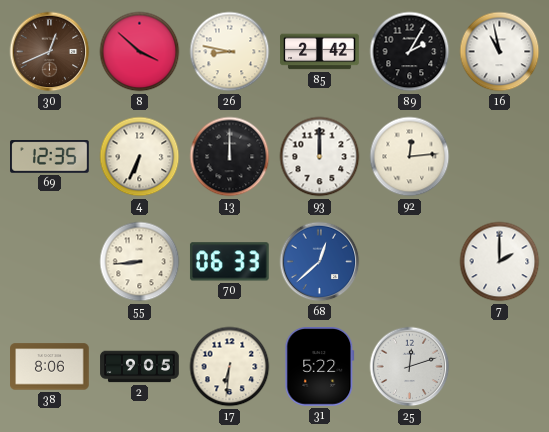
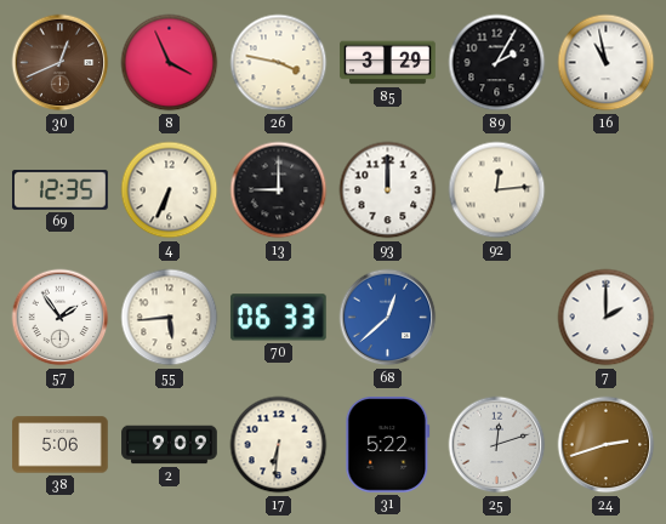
8: 3:52 -> 3:56 (170, 63)
26: 8:47 -> 3:47 (279, 63)
85: 2:42 -> 3:29 (388, 63)
13: 12:00 -> 9:00 (279, 190)
57: none -> 1:54 (61, 318)
55: 8:44 -> 5:44 (170, 318)
38: 8:06 -> 5:06 (61, 445)
2: 9:05 -> 9:09 (170, 445)
24: none -> 2:42 (607, 445)
